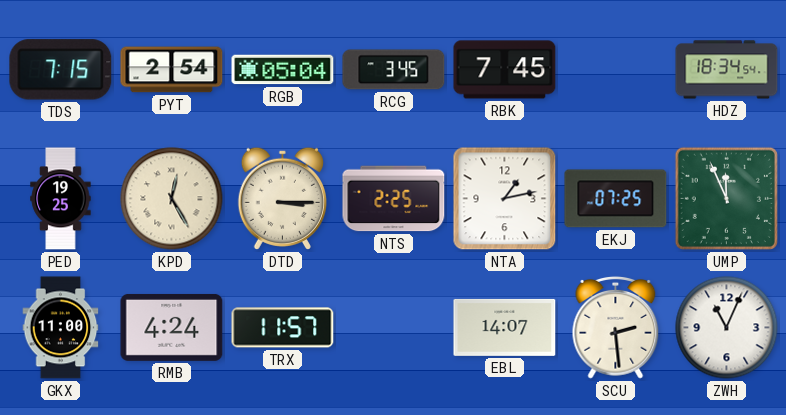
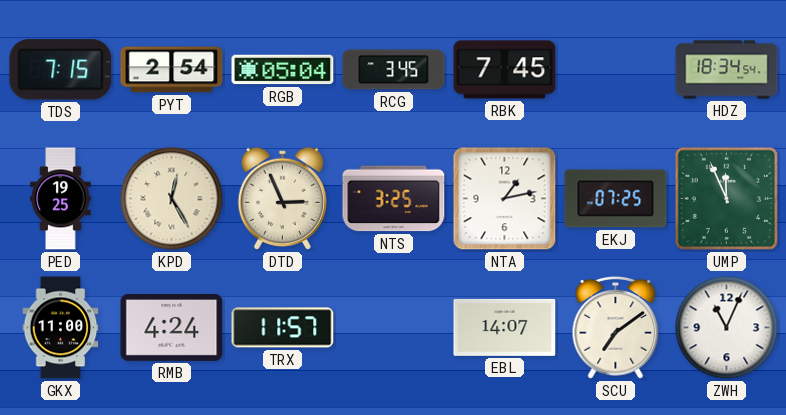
DTD: 3:15 -> 2:56 (282, 198)
NTS: 2:25 -> 3:25 (394, 199)
SCU: 2:29 -> 7:09 (616, 327)
